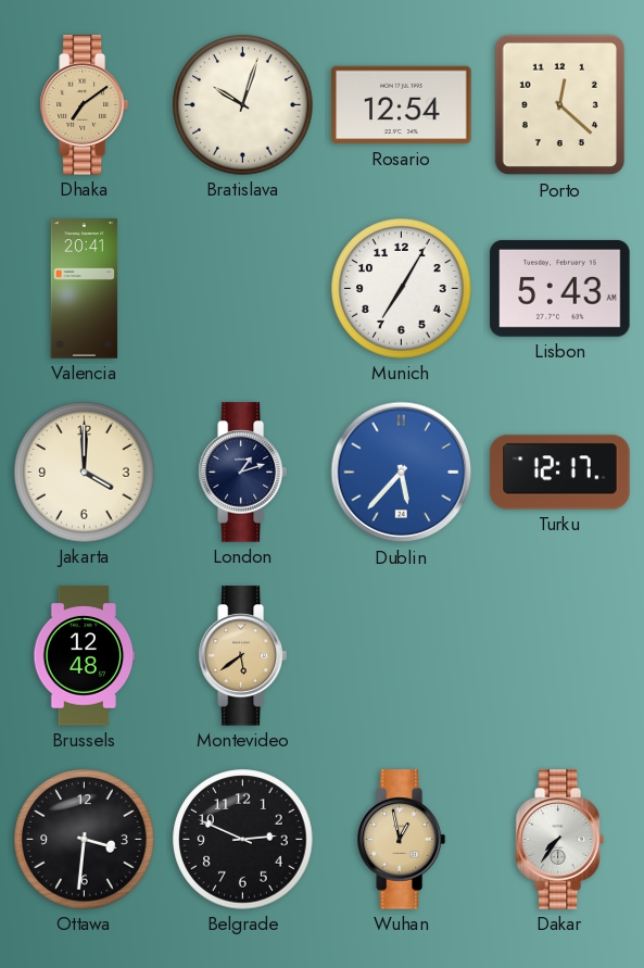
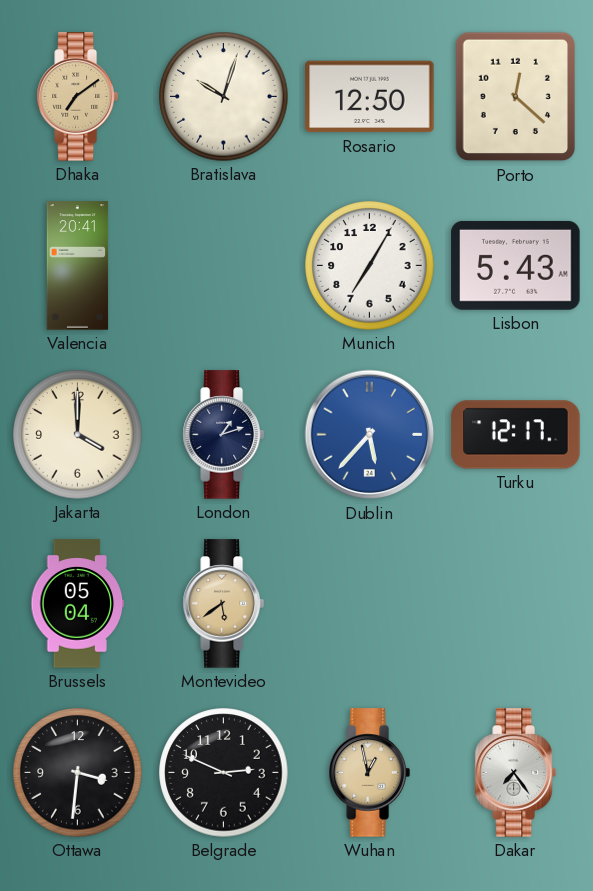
Rosario: 12:54 -> 12:50 (370, 97)
Brussels: 12:48 -> 05:04 (78, 604)
Dakar: 7:36 -> 7:24 (515, 773)
